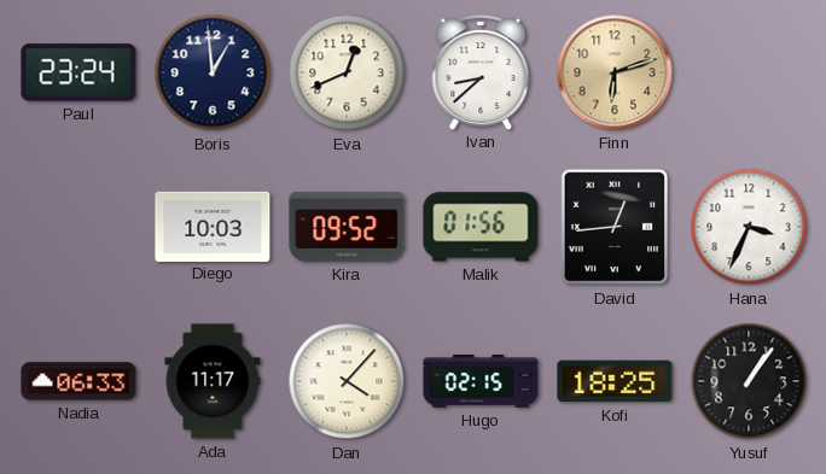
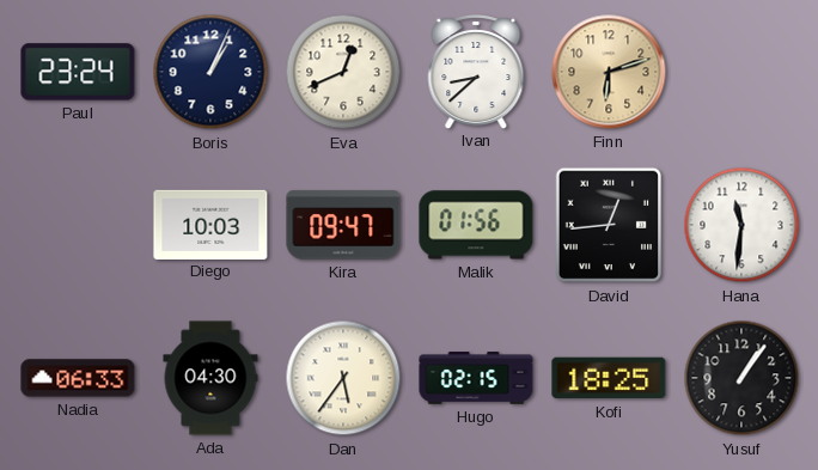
Boris: 12:59 -> 1:04 (210, 72)
Kira: 09:52 -> 09:47 (343, 225)
Hana: 3:34 -> 11:31 (741, 225)
Ada: 11:17 -> 04:30 (210, 378)
Dan: 4:07 -> 5:36 (343, 378)
